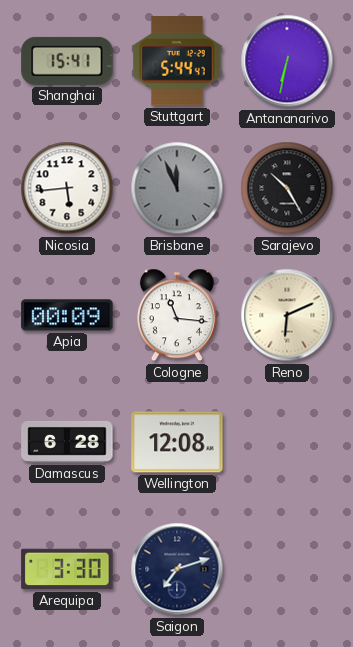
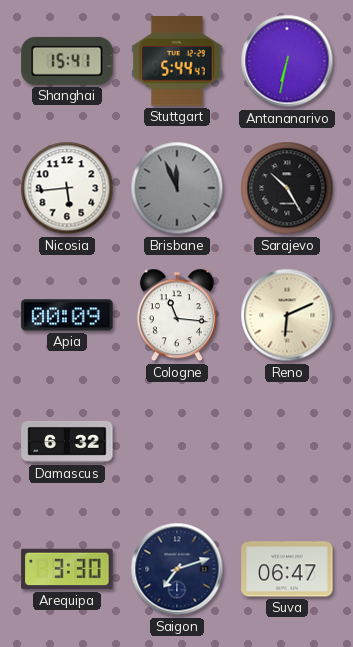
Damascus: 6:28 -> 6:32 (67, 442)
Wellington: 12:08 -> none (177, 442)
Suva: none -> 06:47 (287, 569)
